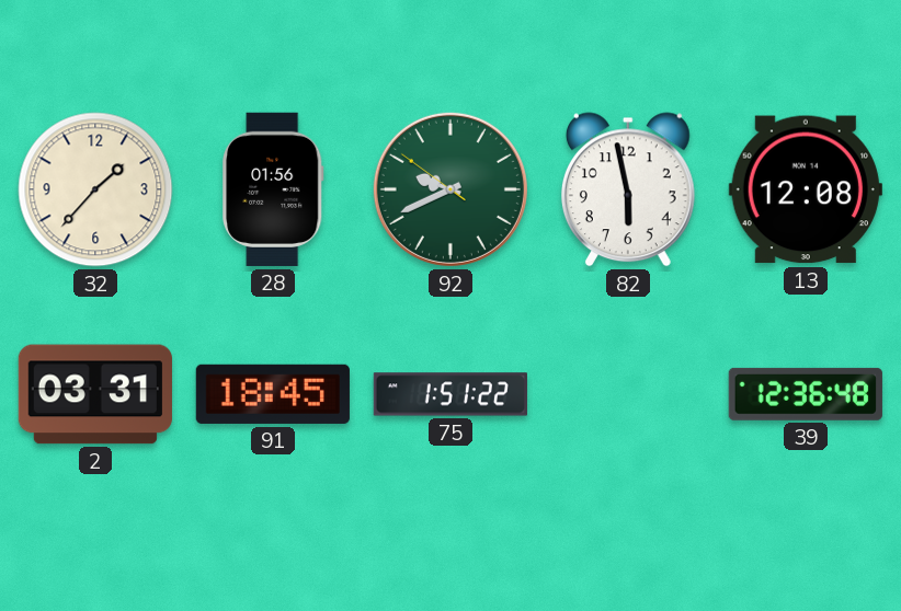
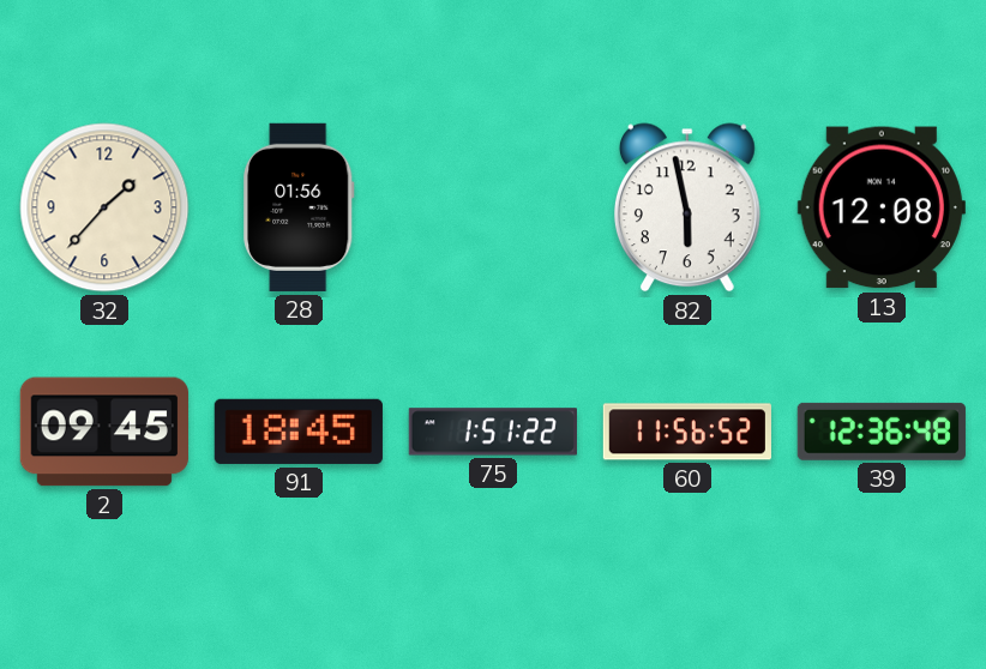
92: 9:40 -> none (450, 189)
2: 03:31 -> 09:45 (104, 432)
60: none -> 11:56 (687, 432)
